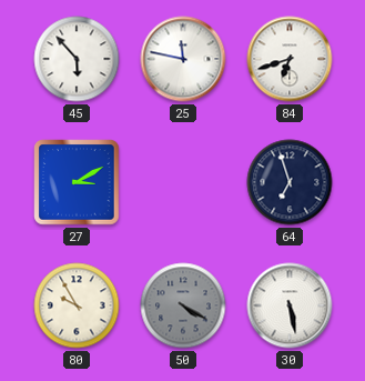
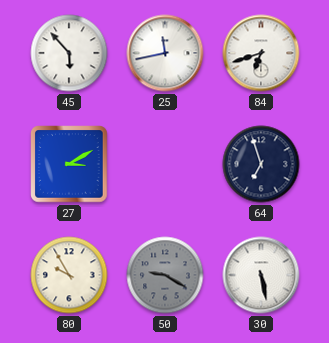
25: 11:47 -> 11:43 (165, 53)
50: 4:20 -> 9:20 (165, 275)
